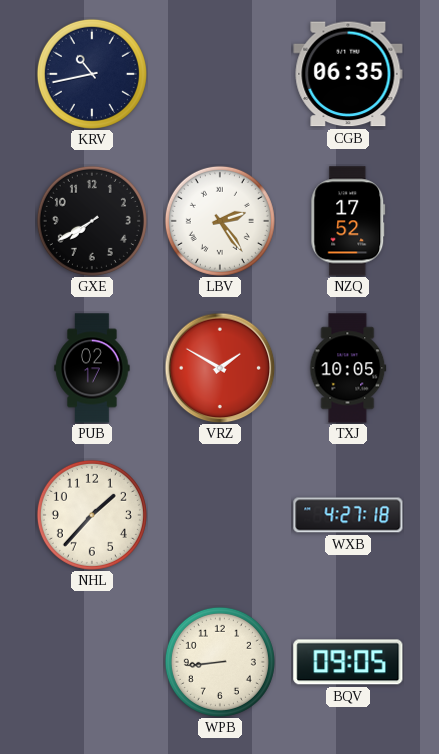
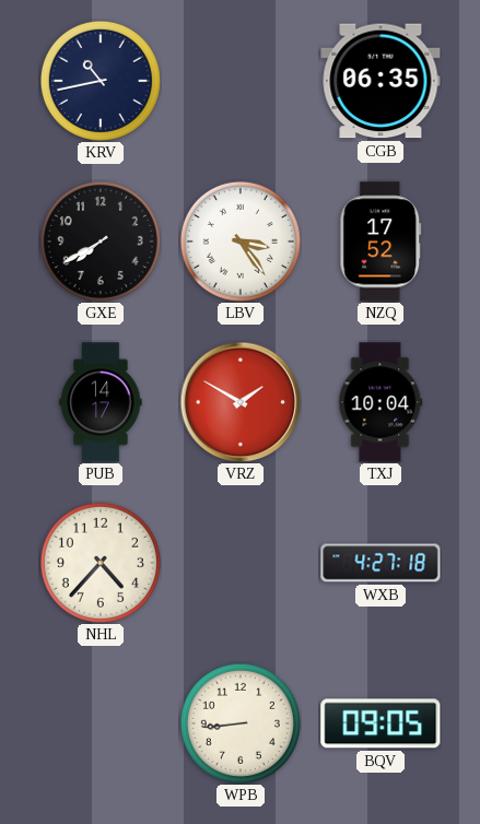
LBV: 2:24 -> 3:24 (241, 242)
PUB: 02:17 -> 14:17 (101, 402)
TXJ: 10:05 -> 10:04 (381, 402)
NHL: 1:37 -> 4:37 (101, 563)
